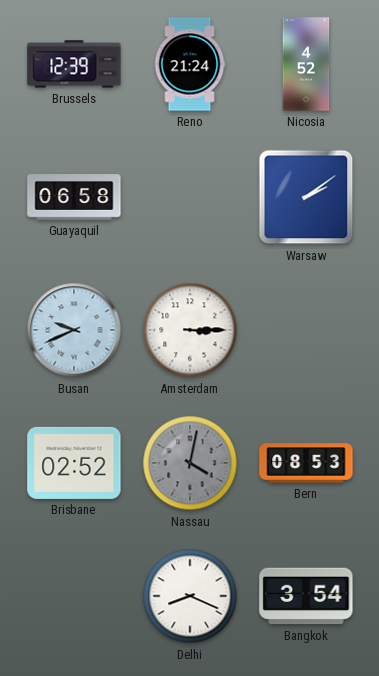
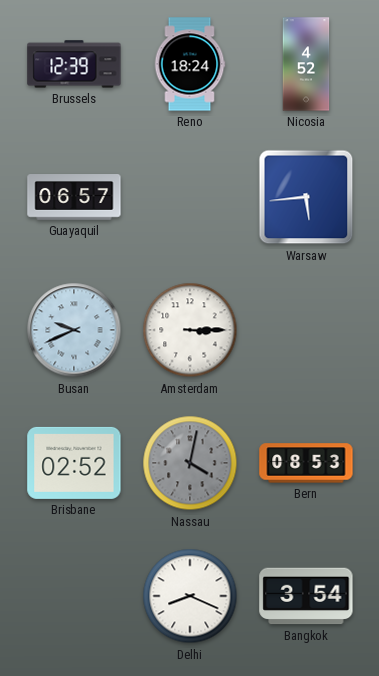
Reno: 21:24 -> 18:24 (190, 64)
Guayaquil: 06:58 -> 06:57 (74, 197)
Warsaw: 2:09 -> 5:44 (306, 197)
